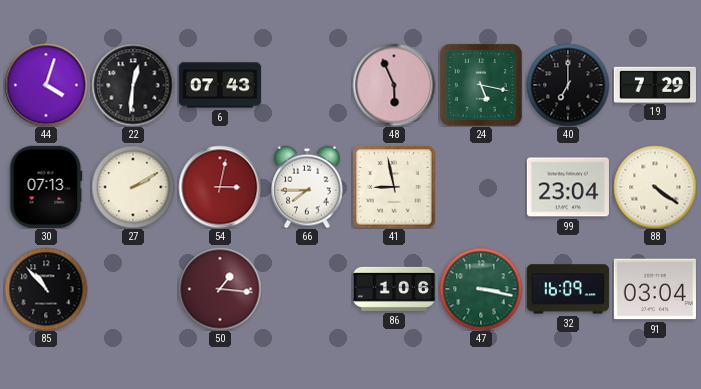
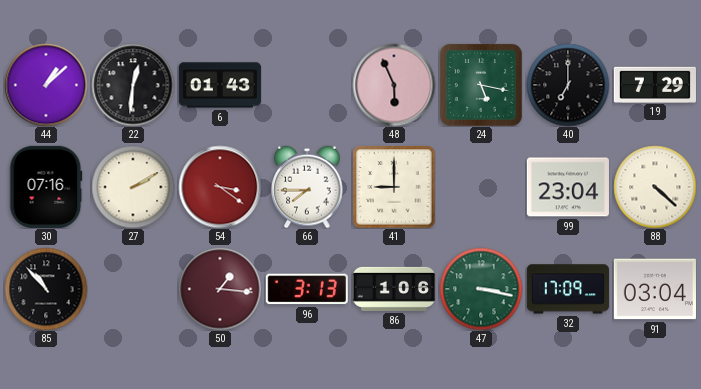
44: 4:03 -> 1:08 (46, 85)
6: 07:43 -> 01:43 (220, 85)
30: 07:13 -> 07:16 (46, 187)
54: 3:02 -> 3:21 (220, 187)
41: 8:58 -> 9:00 (394, 187)
88: 4:21 -> 4:22 (655, 187)
96: none -> 3:13 (307, 289)
32: 16:09 -> 17:09 (568, 289)
